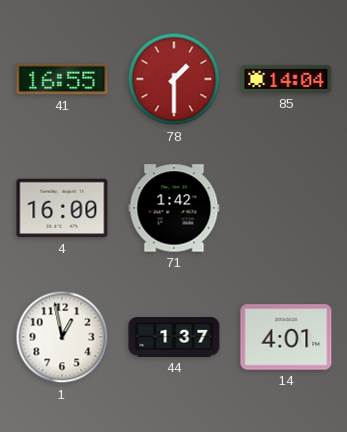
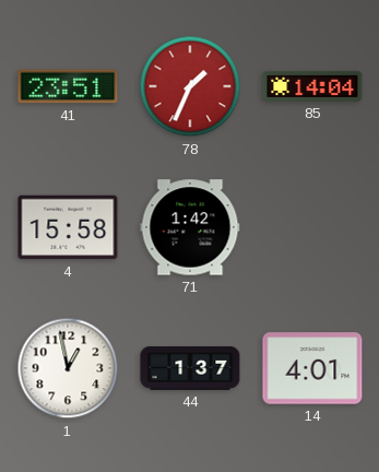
41: 16:55 -> 23:51 (68, 86)
78: 1:30 -> 1:34 (190, 86)
4: 16:00 -> 15:58 (68, 227)
